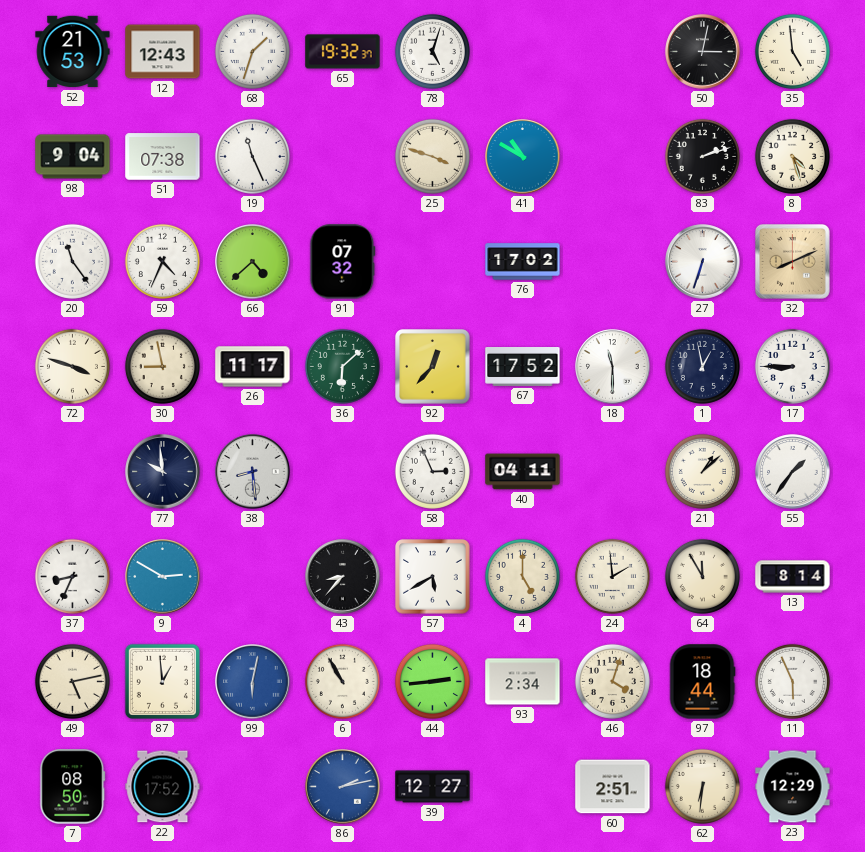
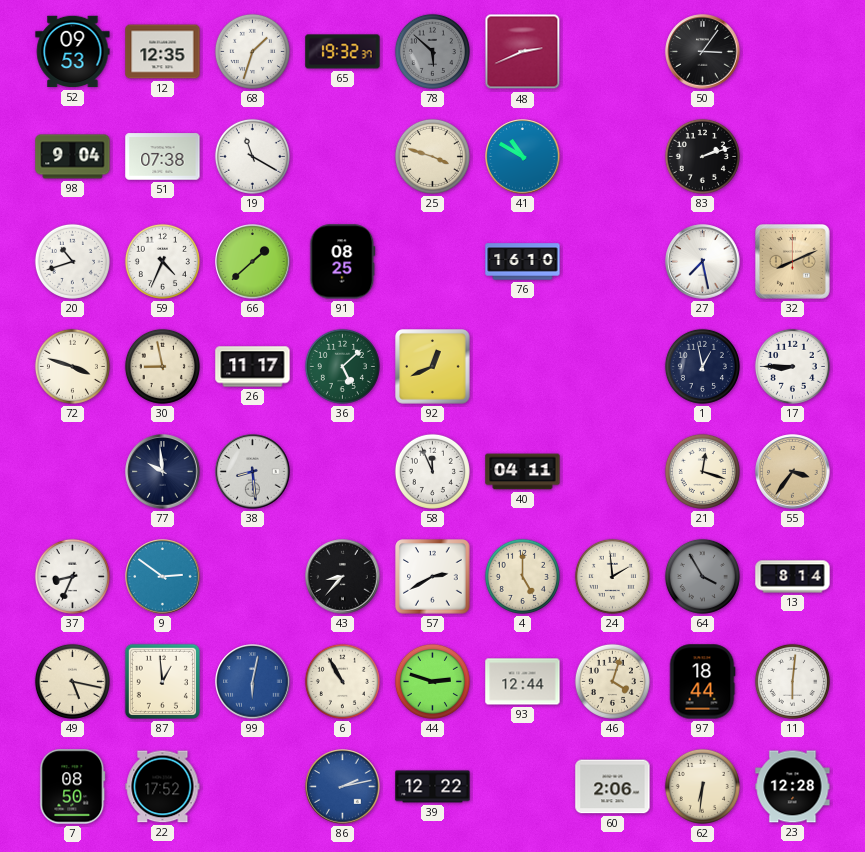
52: 21:53 -> 09:53 (73, 52)
12: 12:43 -> 12:35 (163, 52)
78: 5:03 -> 5:52 (432, 51)
78 dial: white -> grey (432, 51)
48: none -> 2:41 (523, 52)
50: 3:02 -> 3:06 (703, 52)
35: 4:59 -> none (792, 51)
19: 11:26 -> 11:20 (252, 156)
8: 4:27 -> none (792, 156)
20: 11:24 -> 10:42 (72, 261)
66: 4:38 -> 1:38 (253, 262)
91: 07:32 -> 08:25 (343, 262)
76: 17:02 -> 16:10 (523, 262)
27: 6:33 -> 7:28 (703, 262)
36: 6:08 -> 5:08 (342, 366)
92: 12:37 -> 12:41 (433, 367)
67: 17:52 -> none (523, 367)
18: 11:30 -> none (613, 367)
58: 2:56 -> 11:56 (432, 471)
21: 1:08 -> 12:18 (702, 471)
55: 1:36 -> 3:36 (793, 472)
55 dial: white -> champagne (793, 472)
9: 2:50 -> 2:51 (163, 577)
57: 5:40 -> 2:40 (433, 577)
64: 11:55 -> 3:55 (702, 576)
64 dial: cream -> grey (702, 576)
49: 5:13 -> 5:17 (72, 681)
44: 2:44 -> 2:48 (432, 681)
93: 2:34 -> 12:44 (523, 682)
11: 5:56 -> 6:01 (792, 681)
39: 12:27 -> 12:22 (433, 787)
60: 2:51 -> 2:06 (613, 787)
23: 12:29 -> 12:28 (793, 787)
